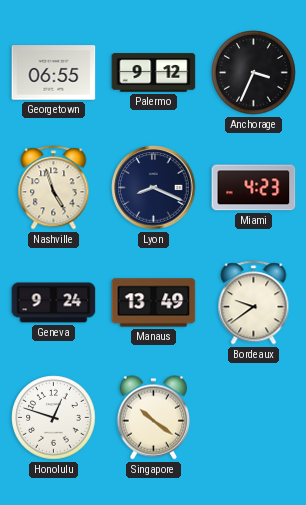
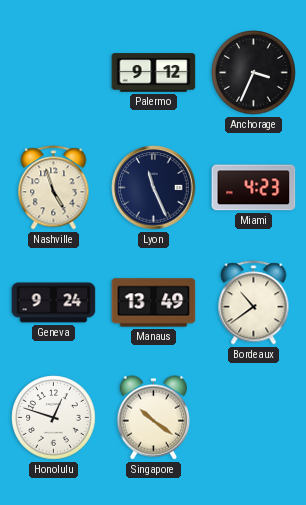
Georgetown: 06:55 -> none (54, 73)
Lyon: 8:19 -> 11:26 (154, 188)
Bordeaux: 9:39 -> 10:39 (254, 303)
